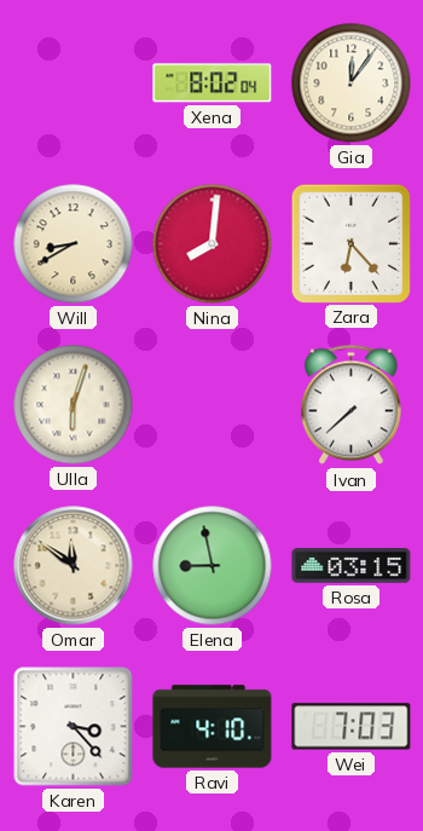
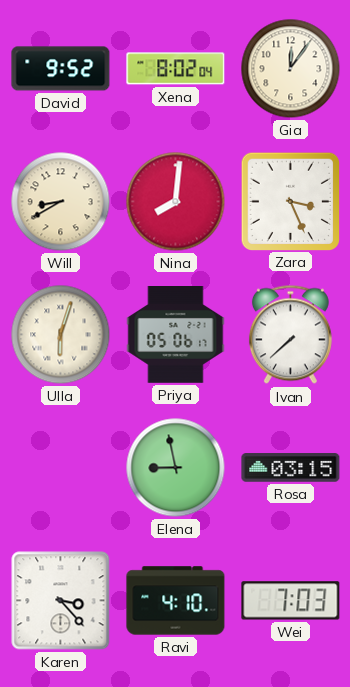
David: none -> 9:52 (61, 69)
Zara: 6:23 -> 3:26 (290, 201)
Priya: none -> 05:06 (176, 335)
Omar: 11:51 -> none (74, 566)
